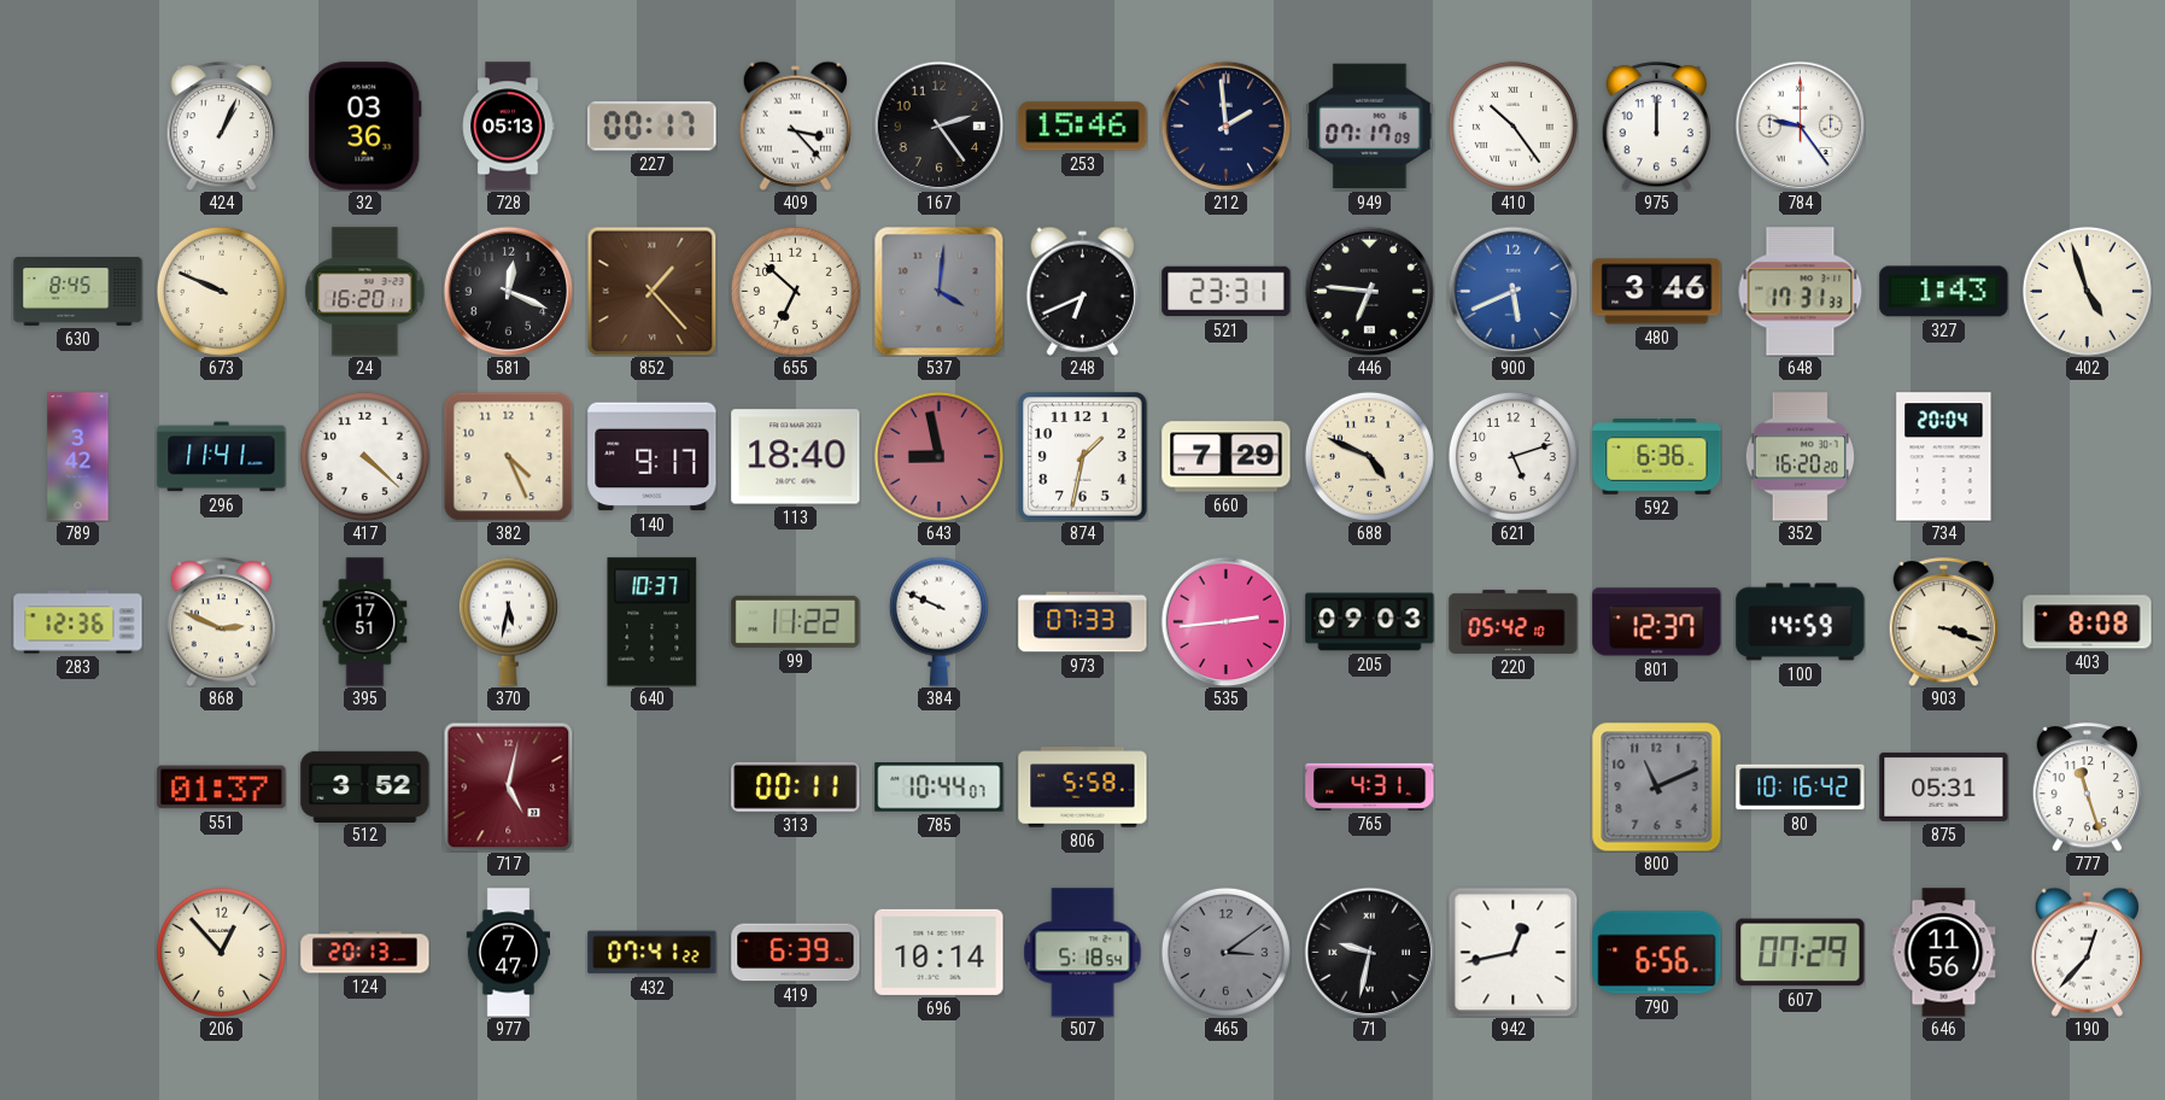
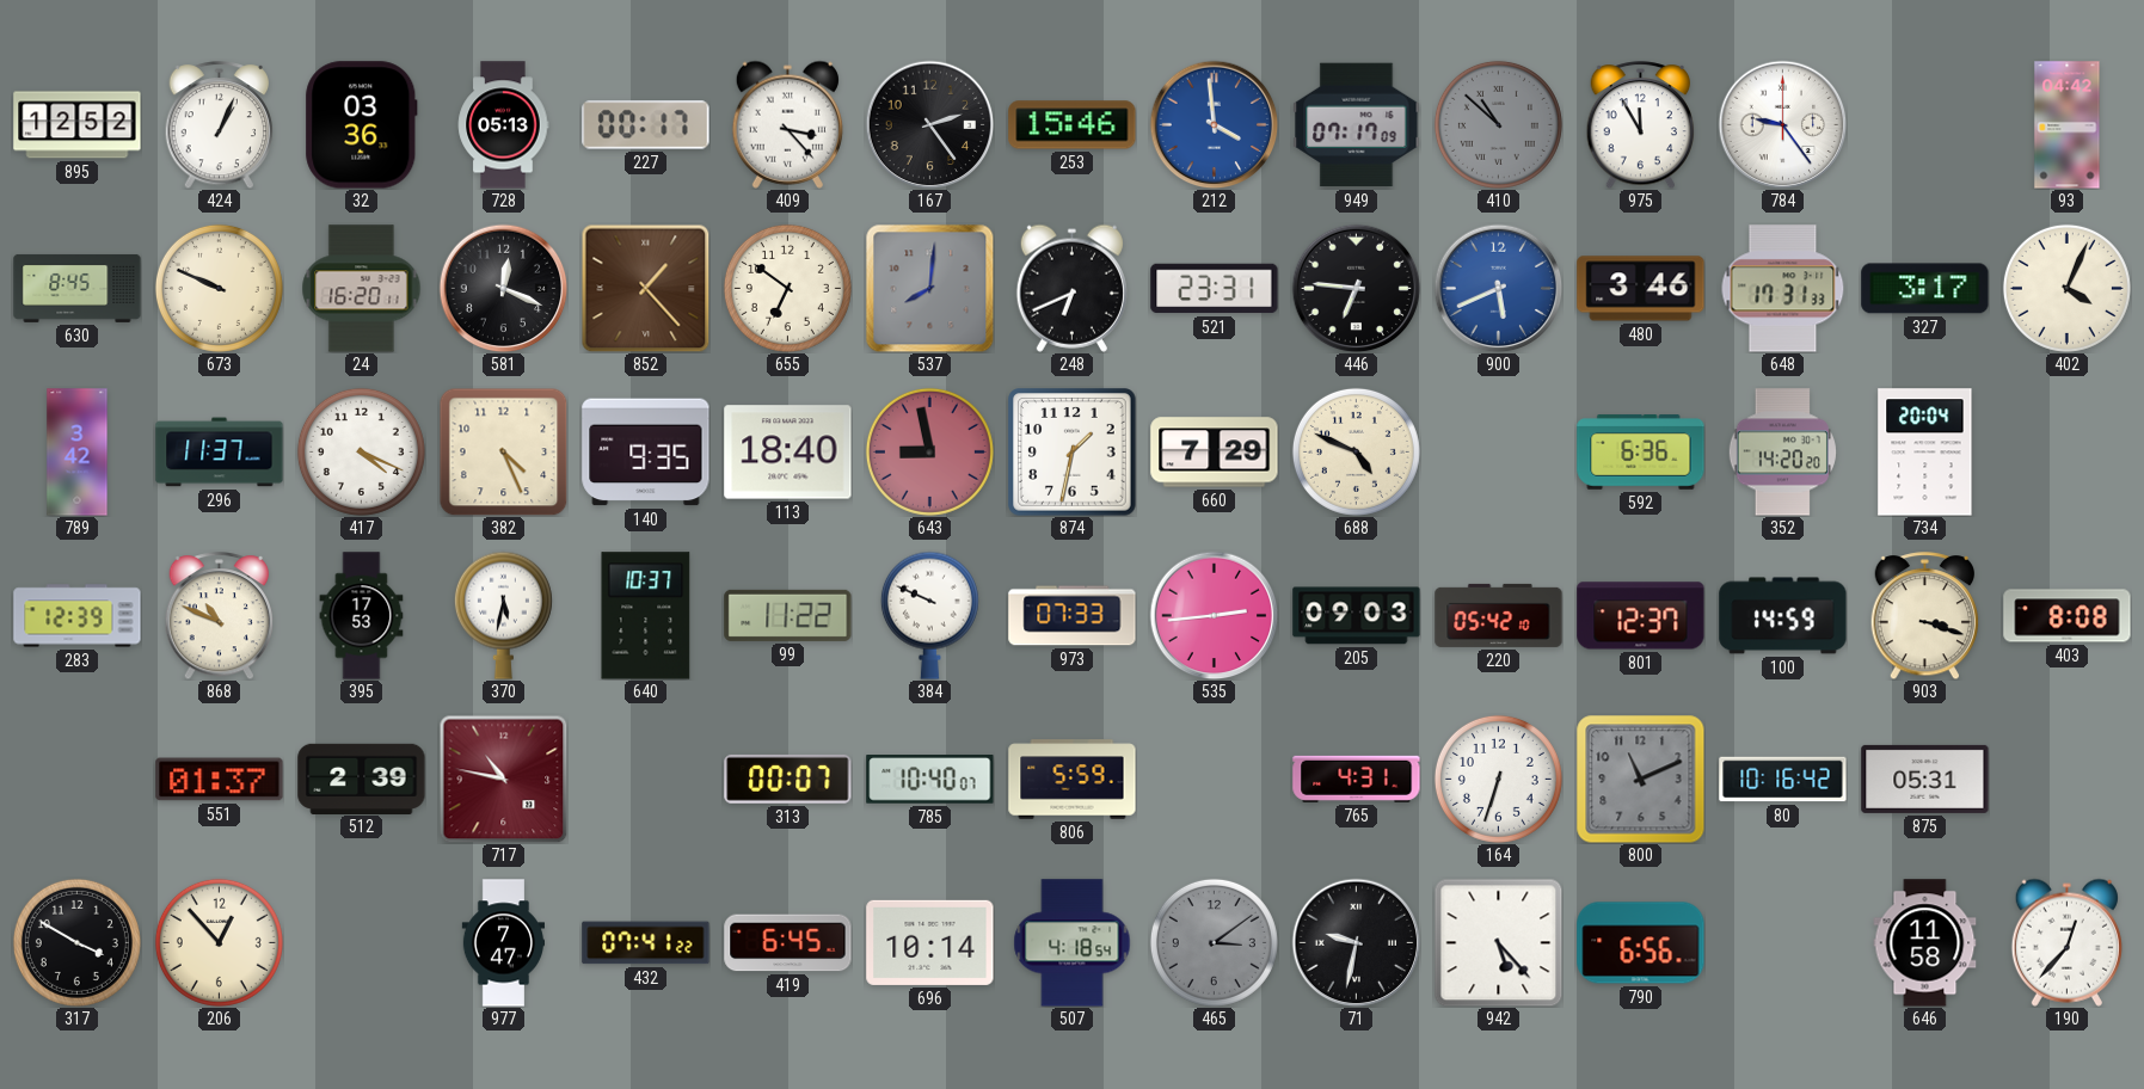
895: none -> 12:52 (78, 125)
212: 1:59 -> 3:59 (1214, 124)
212 dial: navy -> blue (1214, 124)
410: 10:24 -> 10:52 (1498, 124)
410 dial: white -> grey (1498, 124)
975: 12:00 -> 11:55 (1641, 125)
93: none -> 04:42 (2068, 125)
655: 6:52 -> 6:51 (787, 288)
537: 4:01 -> 8:01 (929, 288)
327: 1:43 -> 3:17 (1925, 289)
402: 4:57 -> 4:04 (2066, 288)
296: 11:41 -> 11:37 (220, 453)
417: 4:22 -> 4:19 (361, 451)
140: 9:17 -> 9:35 (646, 453)
621: 5:12 -> none (1512, 456)
352: 16:20 -> 14:20 (1782, 453)
283: 12:36 -> 12:39 (78, 616)
868: 2:49 -> 10:49 (220, 616)
395: 17:51 -> 17:53 (362, 616)
512: 3:52 -> 2:39 (362, 779)
717: 5:02 -> 10:47 (503, 779)
313: 00:11 -> 00:07 (788, 779)
785: 10:44 -> 10:40 (930, 780)
806: 5:58 -> 5:59 (1073, 780)
164: none -> 6:33 (1498, 779)
777: 11:27 -> none (2088, 788)
317: none -> 3:50 (76, 942)
124: 20:13 -> none (365, 953)
419: 6:39 -> 6:45 (788, 943)
507: 5:18 -> 4:18 (1073, 943)
942: 12:43 -> 5:23 (1498, 942)
607: 07:29 -> none (1801, 953)
646: 11:56 -> 11:58 (1925, 943)
